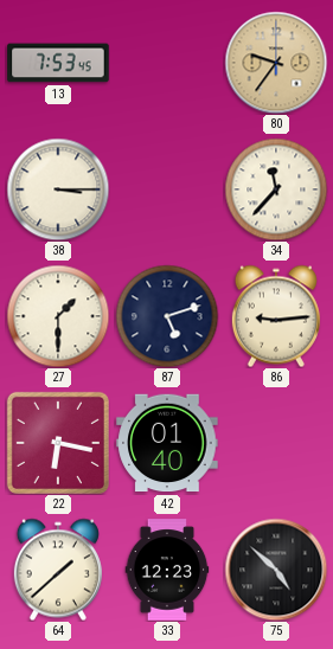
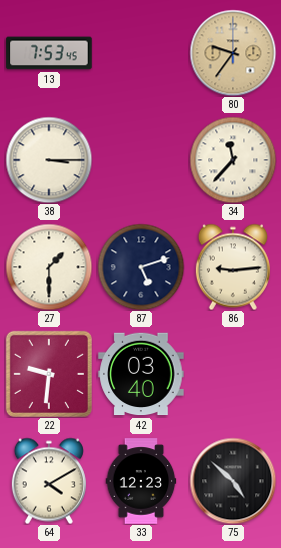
22: 6:17 -> 9:31 (49, 374)
42: 01:40 -> 03:40 (141, 374)
64: 1:38 -> 4:10 (49, 481)
